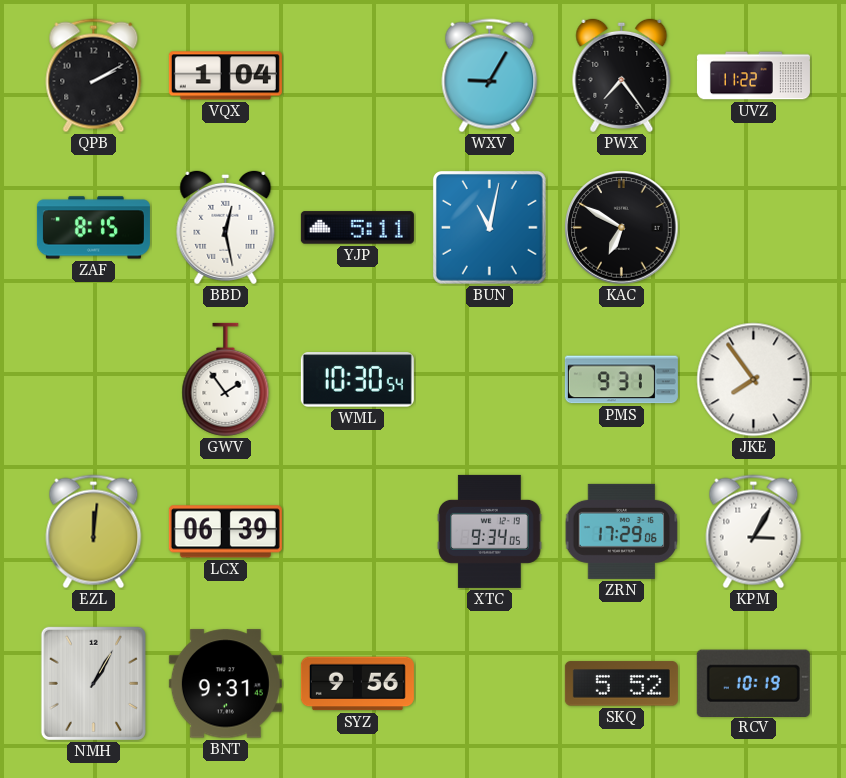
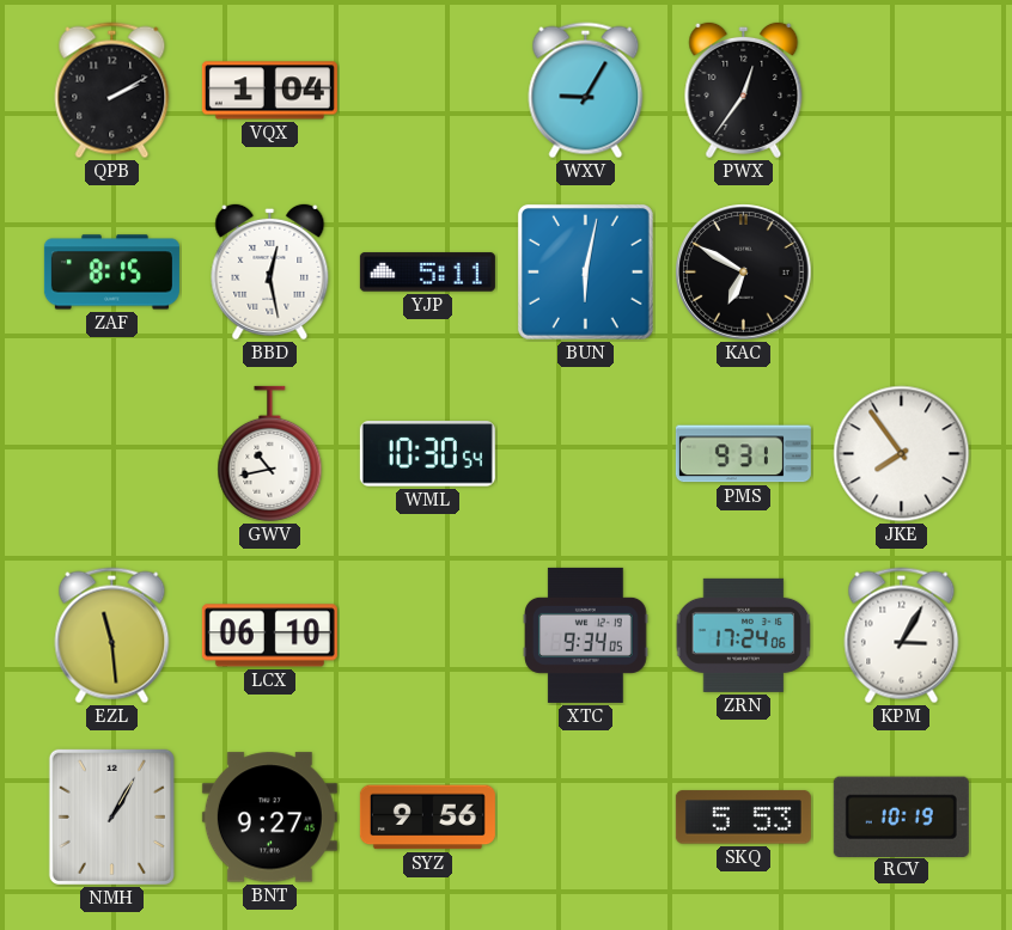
PWX: 7:24 -> 12:36 (744, 90)
UVZ: 11:22 -> none (753, 76)
BUN: 11:02 -> 6:02 (585, 271)
GWV: 1:54 -> 10:43 (270, 453)
EZL: 12:01 -> 11:29 (112, 636)
LCX: 06:39 -> 06:10 (269, 636)
ZRN: 17:29 -> 17:24 (744, 635)
BNT: 9:31 -> 9:27 (269, 818)
SKQ: 5:52 -> 5:53 (743, 818)
